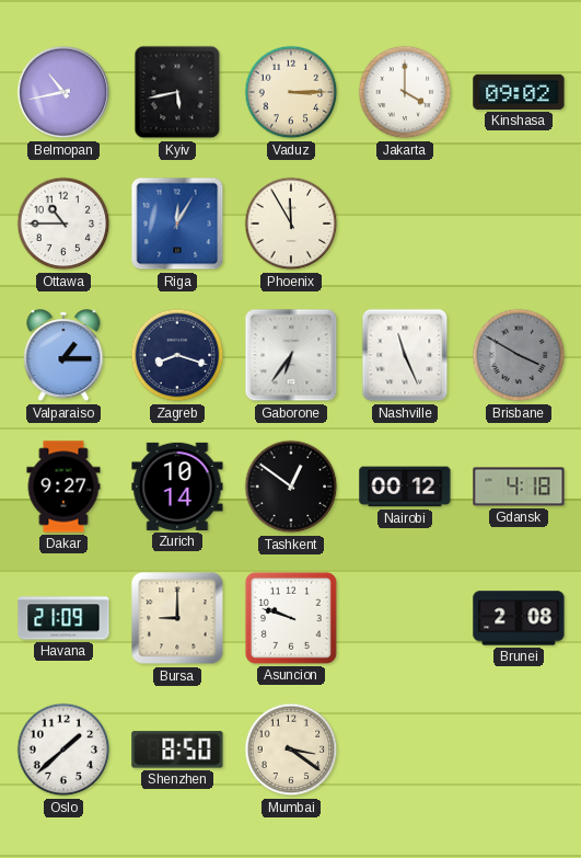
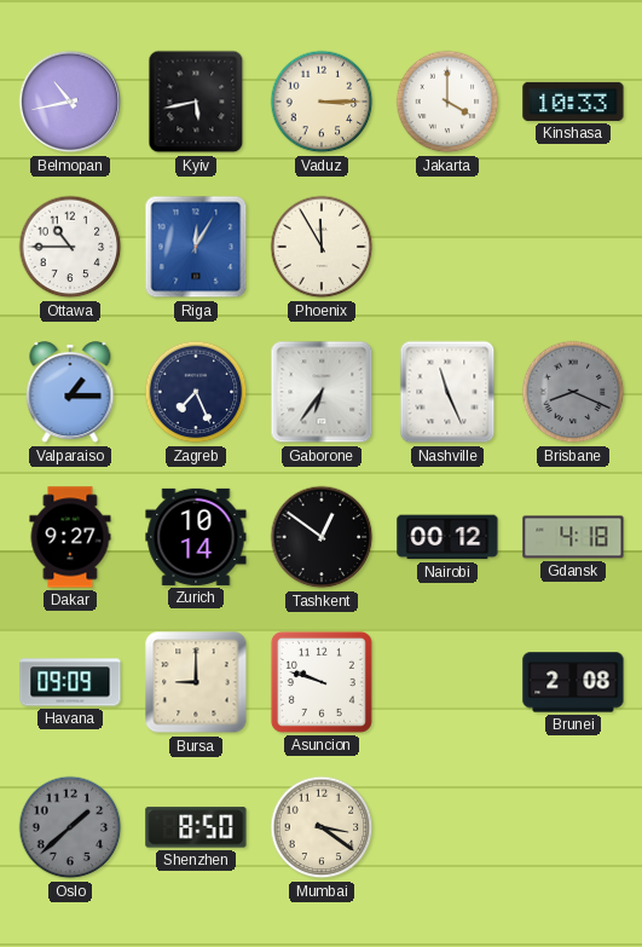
Kinshasa: 09:02 -> 10:33 (573, 102)
Zagreb: 8:18 -> 7:26 (196, 392)
Brisbane: 3:50 -> 8:19 (573, 392)
Havana: 21:09 -> 09:09 (70, 682)
Oslo dial: white -> grey (70, 827)
